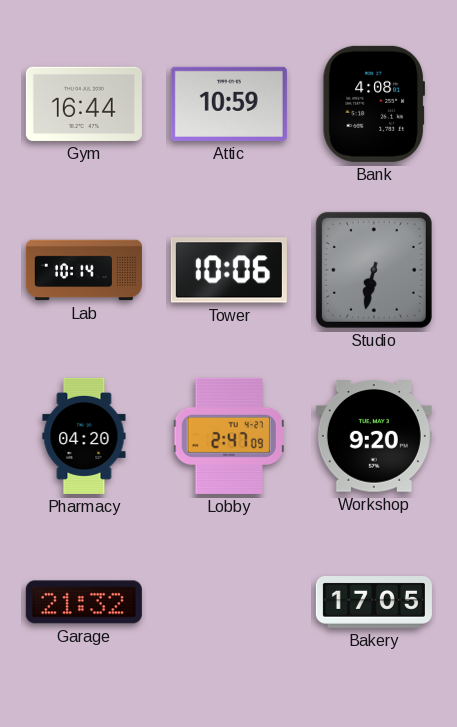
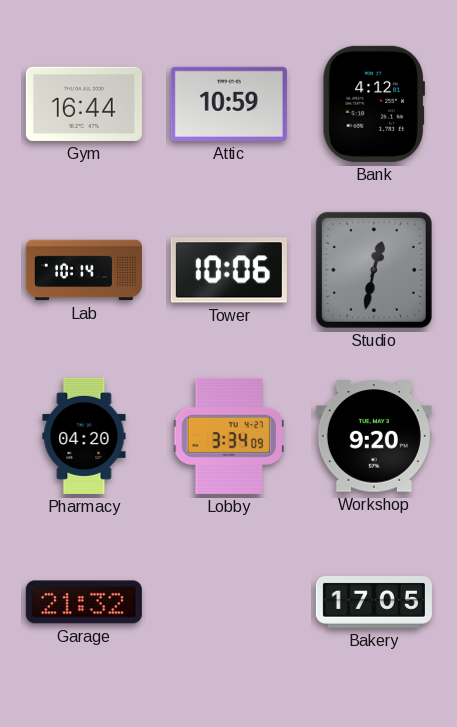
Bank: 4:08 -> 4:12 (373, 104)
Studio: 6:32 -> 12:32 (374, 270)
Lobby: 2:47 -> 3:34 (229, 436)
